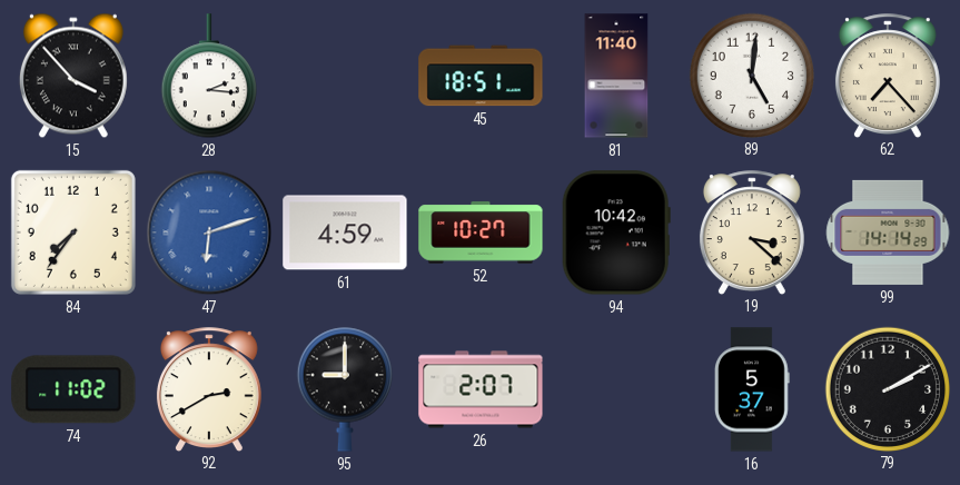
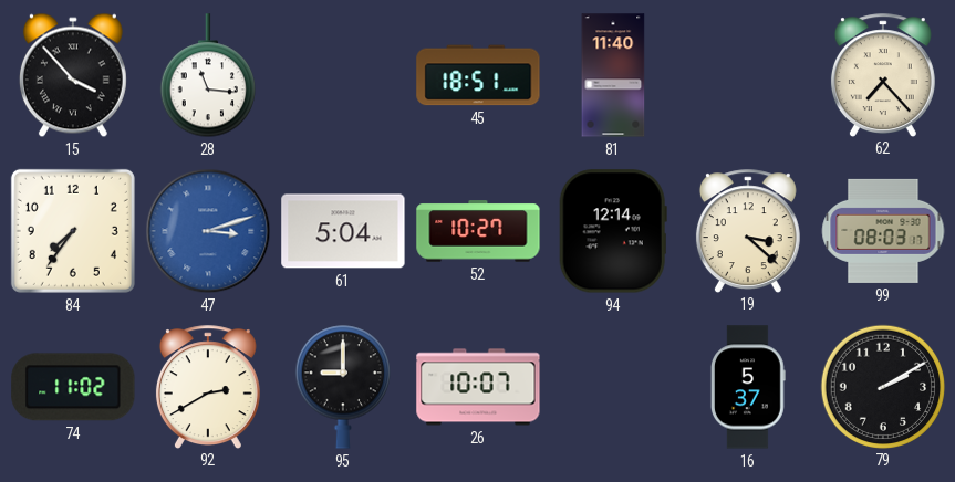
28: 2:16 -> 11:16 (208, 76)
89: 5:01 -> none (751, 75)
47: 6:12 -> 3:12 (208, 231)
61: 4:59 -> 5:04 (343, 231)
94: 10:42 -> 12:14 (613, 231)
99: 14:14 -> 08:03 (883, 231)
26: 2:07 -> 10:07 (478, 387)
